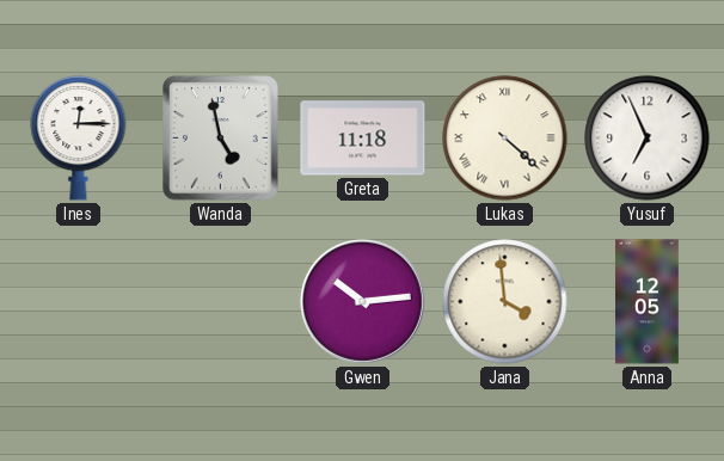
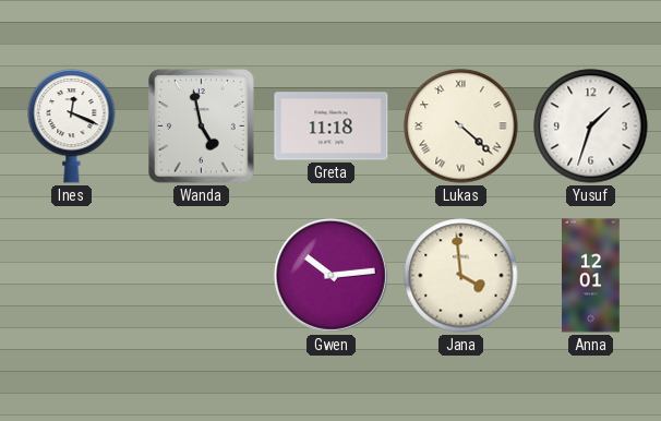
Ines: 12:15 -> 12:19 (72, 125)
Yusuf: 6:56 -> 1:33 (591, 127)
Anna: 12:05 -> 12:01 (591, 276)
